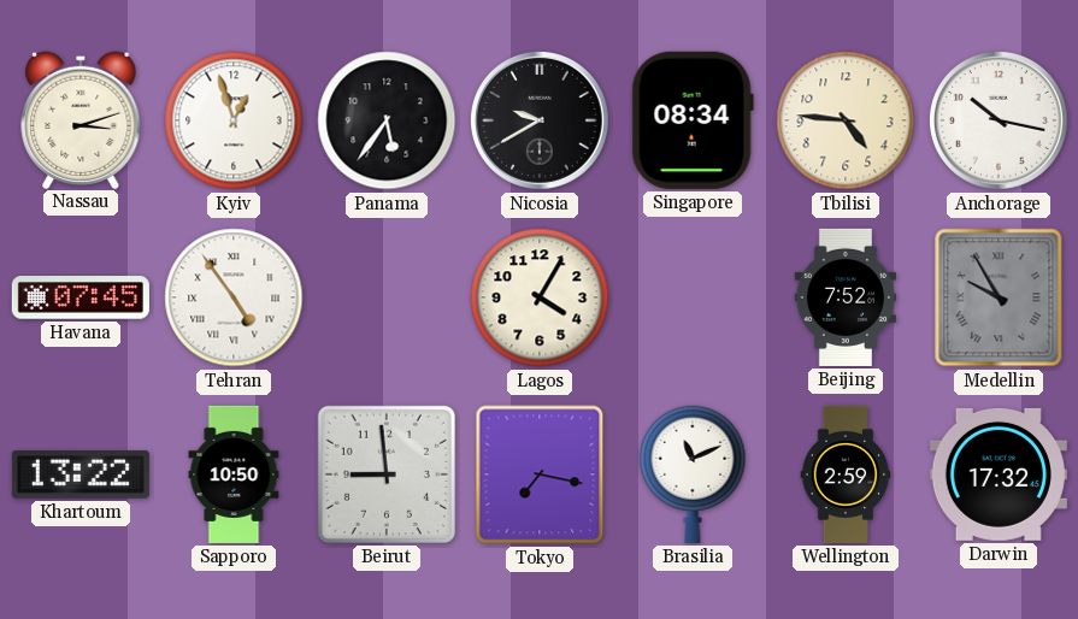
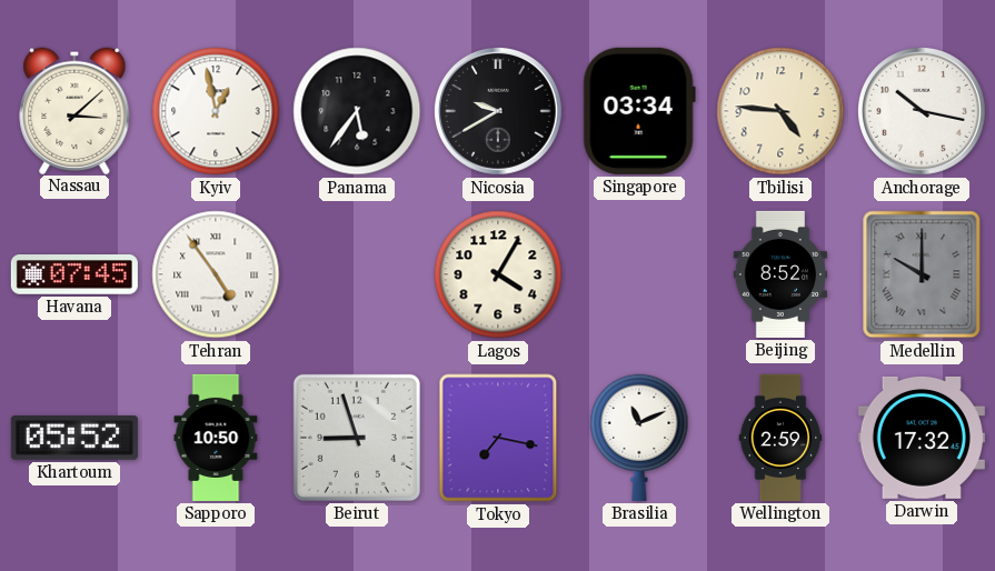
Nassau: 3:12 -> 3:08 (74, 110)
Kyiv: 12:57 -> 12:58 (216, 111)
Singapore: 08:34 -> 03:34 (639, 111)
Beijing: 7:52 -> 8:52 (779, 274)
Medellin: 9:55 -> 10:00 (922, 274)
Khartoum: 13:22 -> 05:52 (74, 438)
Beirut: 8:59 -> 8:57 (357, 438)
